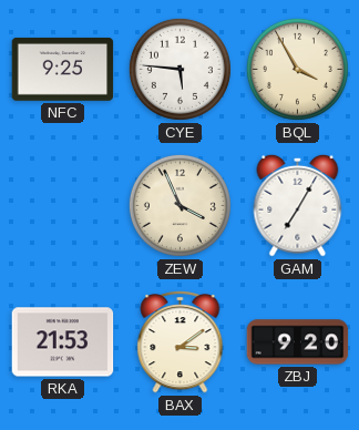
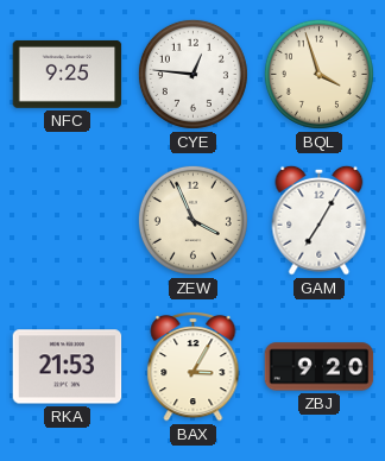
CYE: 5:46 -> 12:46 (192, 74)
BQL: 3:55 -> 3:57 (318, 74)
BAX: 3:09 -> 3:05 (194, 367)
